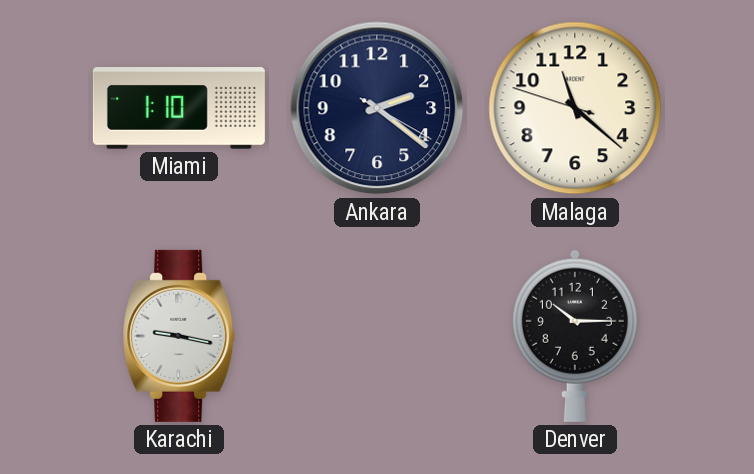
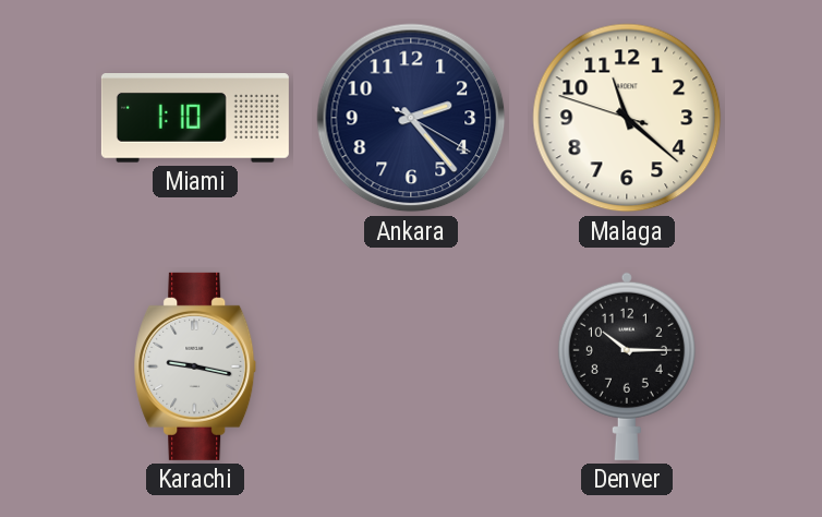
Ankara: 2:21 -> 2:23 (411, 118)
